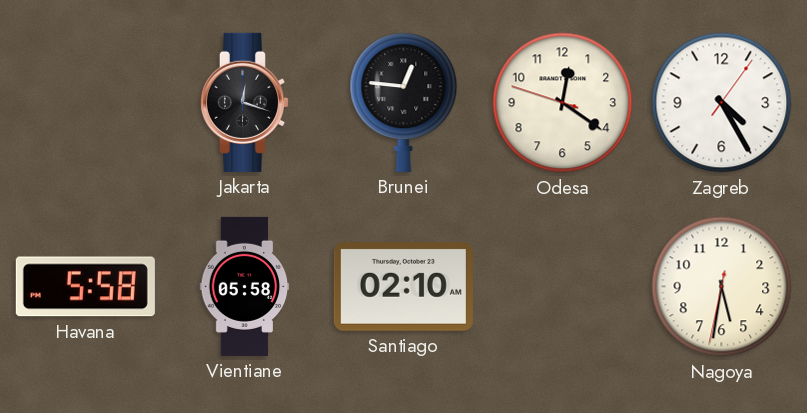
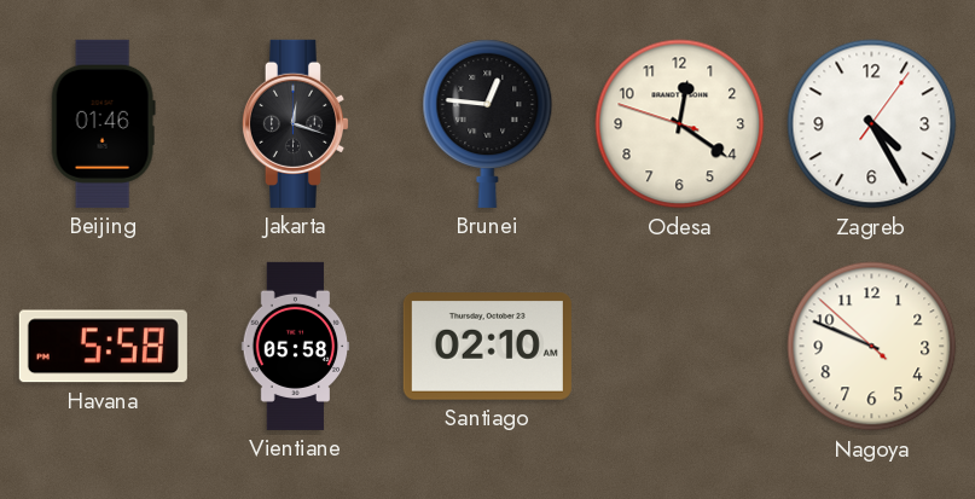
Beijing: none -> 01:46 (103, 123)
Nagoya: 5:31 -> 9:48 (872, 347)
